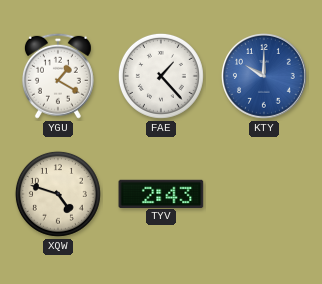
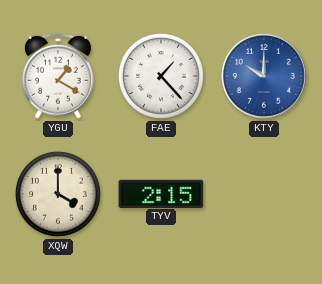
XQW: 4:48 -> 4:00 (58, 194)
TYV: 2:43 -> 2:15 (161, 193)
